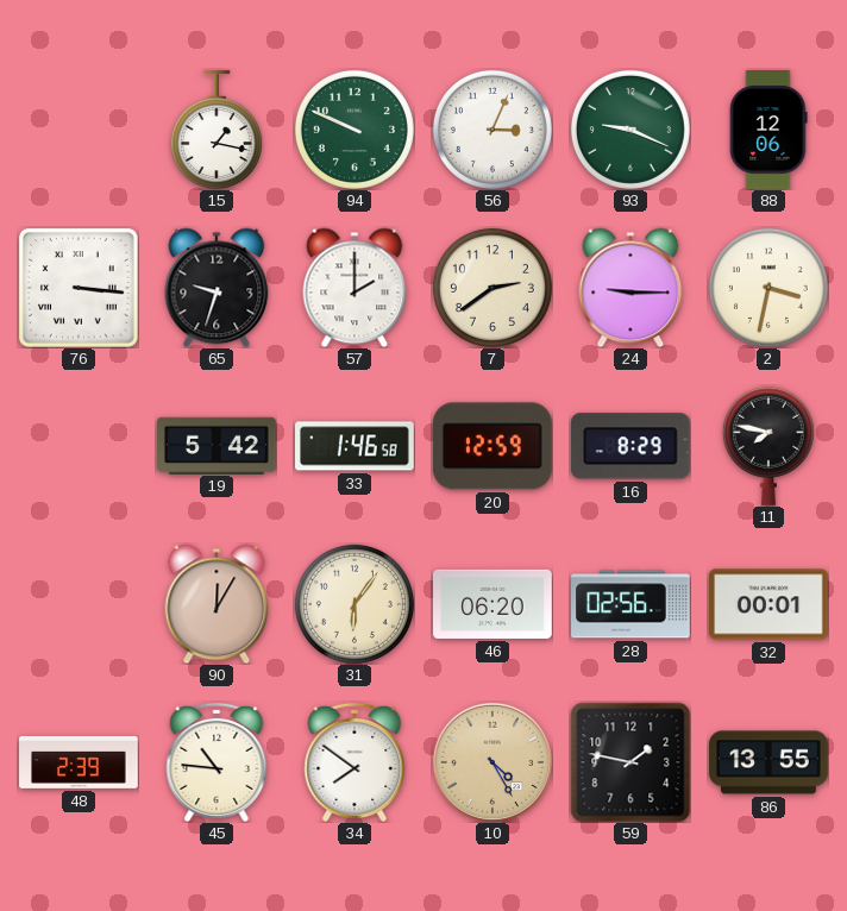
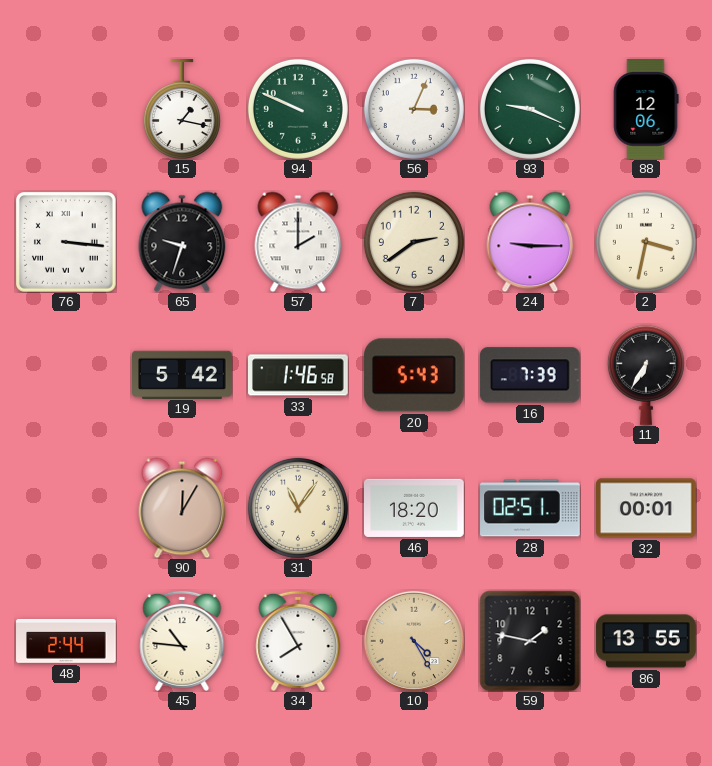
20: 12:59 -> 5:43 (414, 375)
16: 8:29 -> 7:39 (530, 375)
11: 7:47 -> 6:35 (646, 375)
31: 6:06 -> 11:06 (298, 508)
46: 06:20 -> 18:20 (415, 508)
28: 02:56 -> 02:51 (530, 508)
48: 2:39 -> 2:44 (66, 641)
34: 7:51 -> 7:55 (298, 641)
